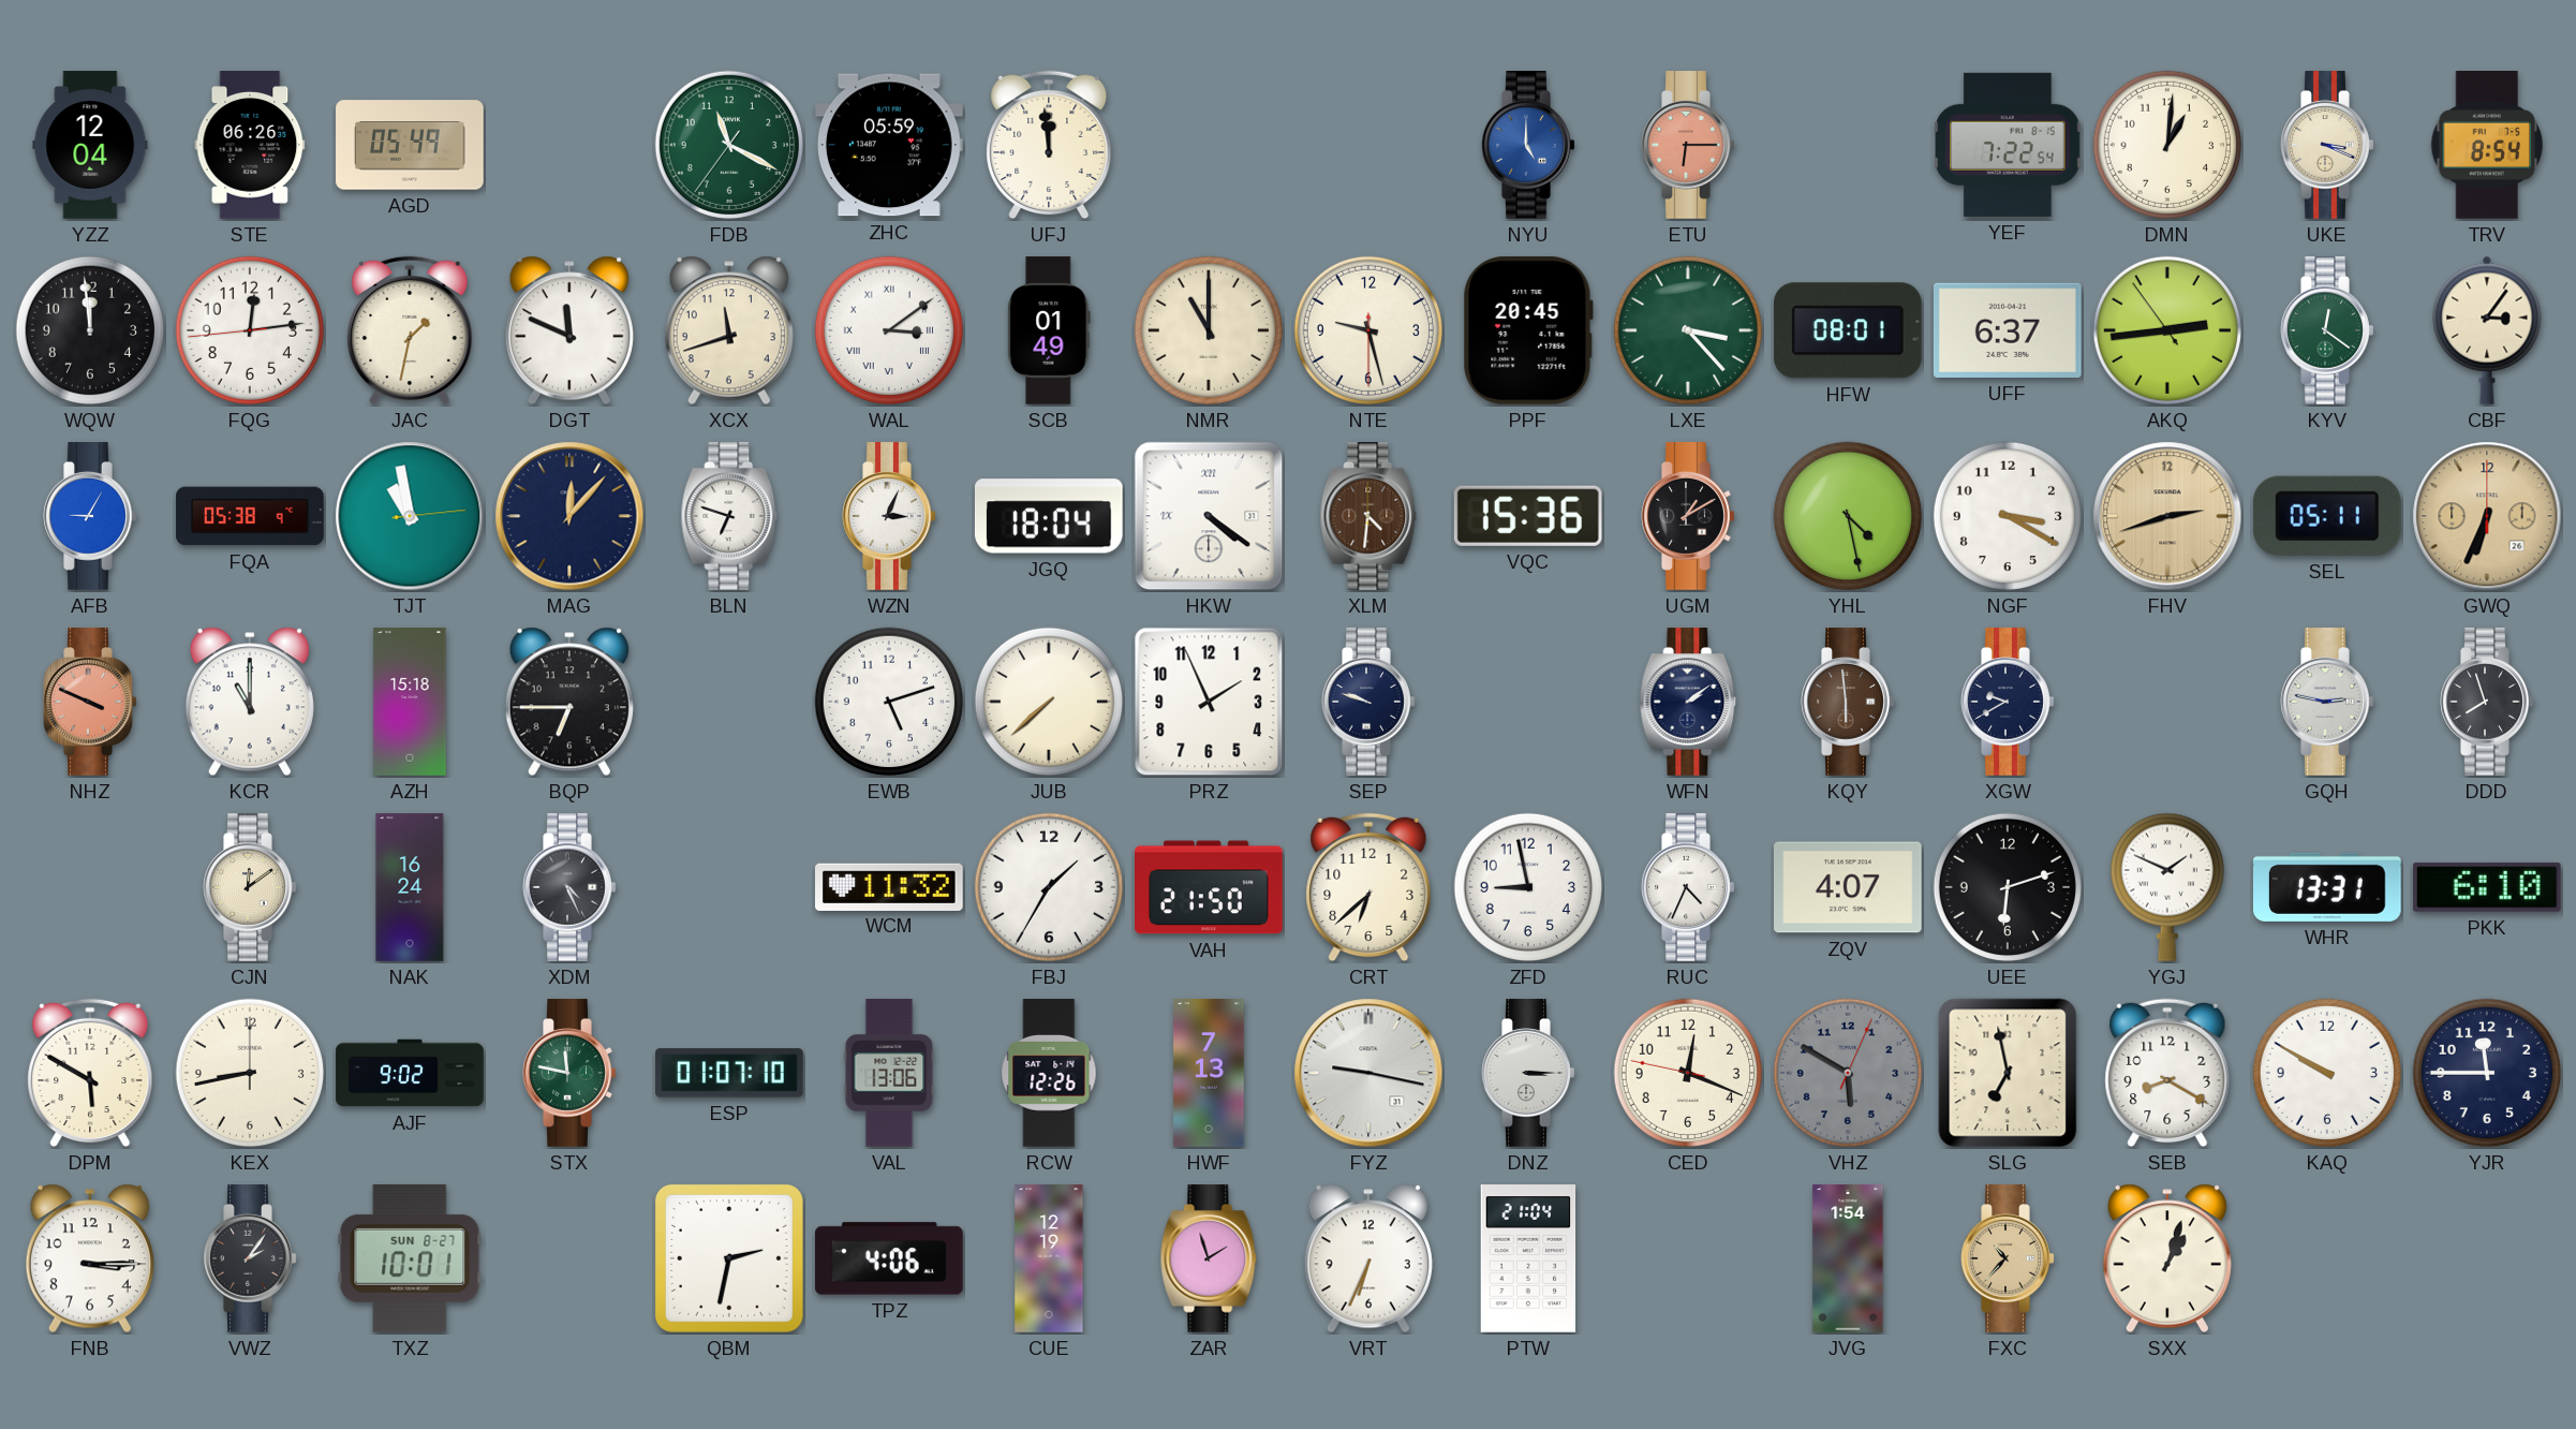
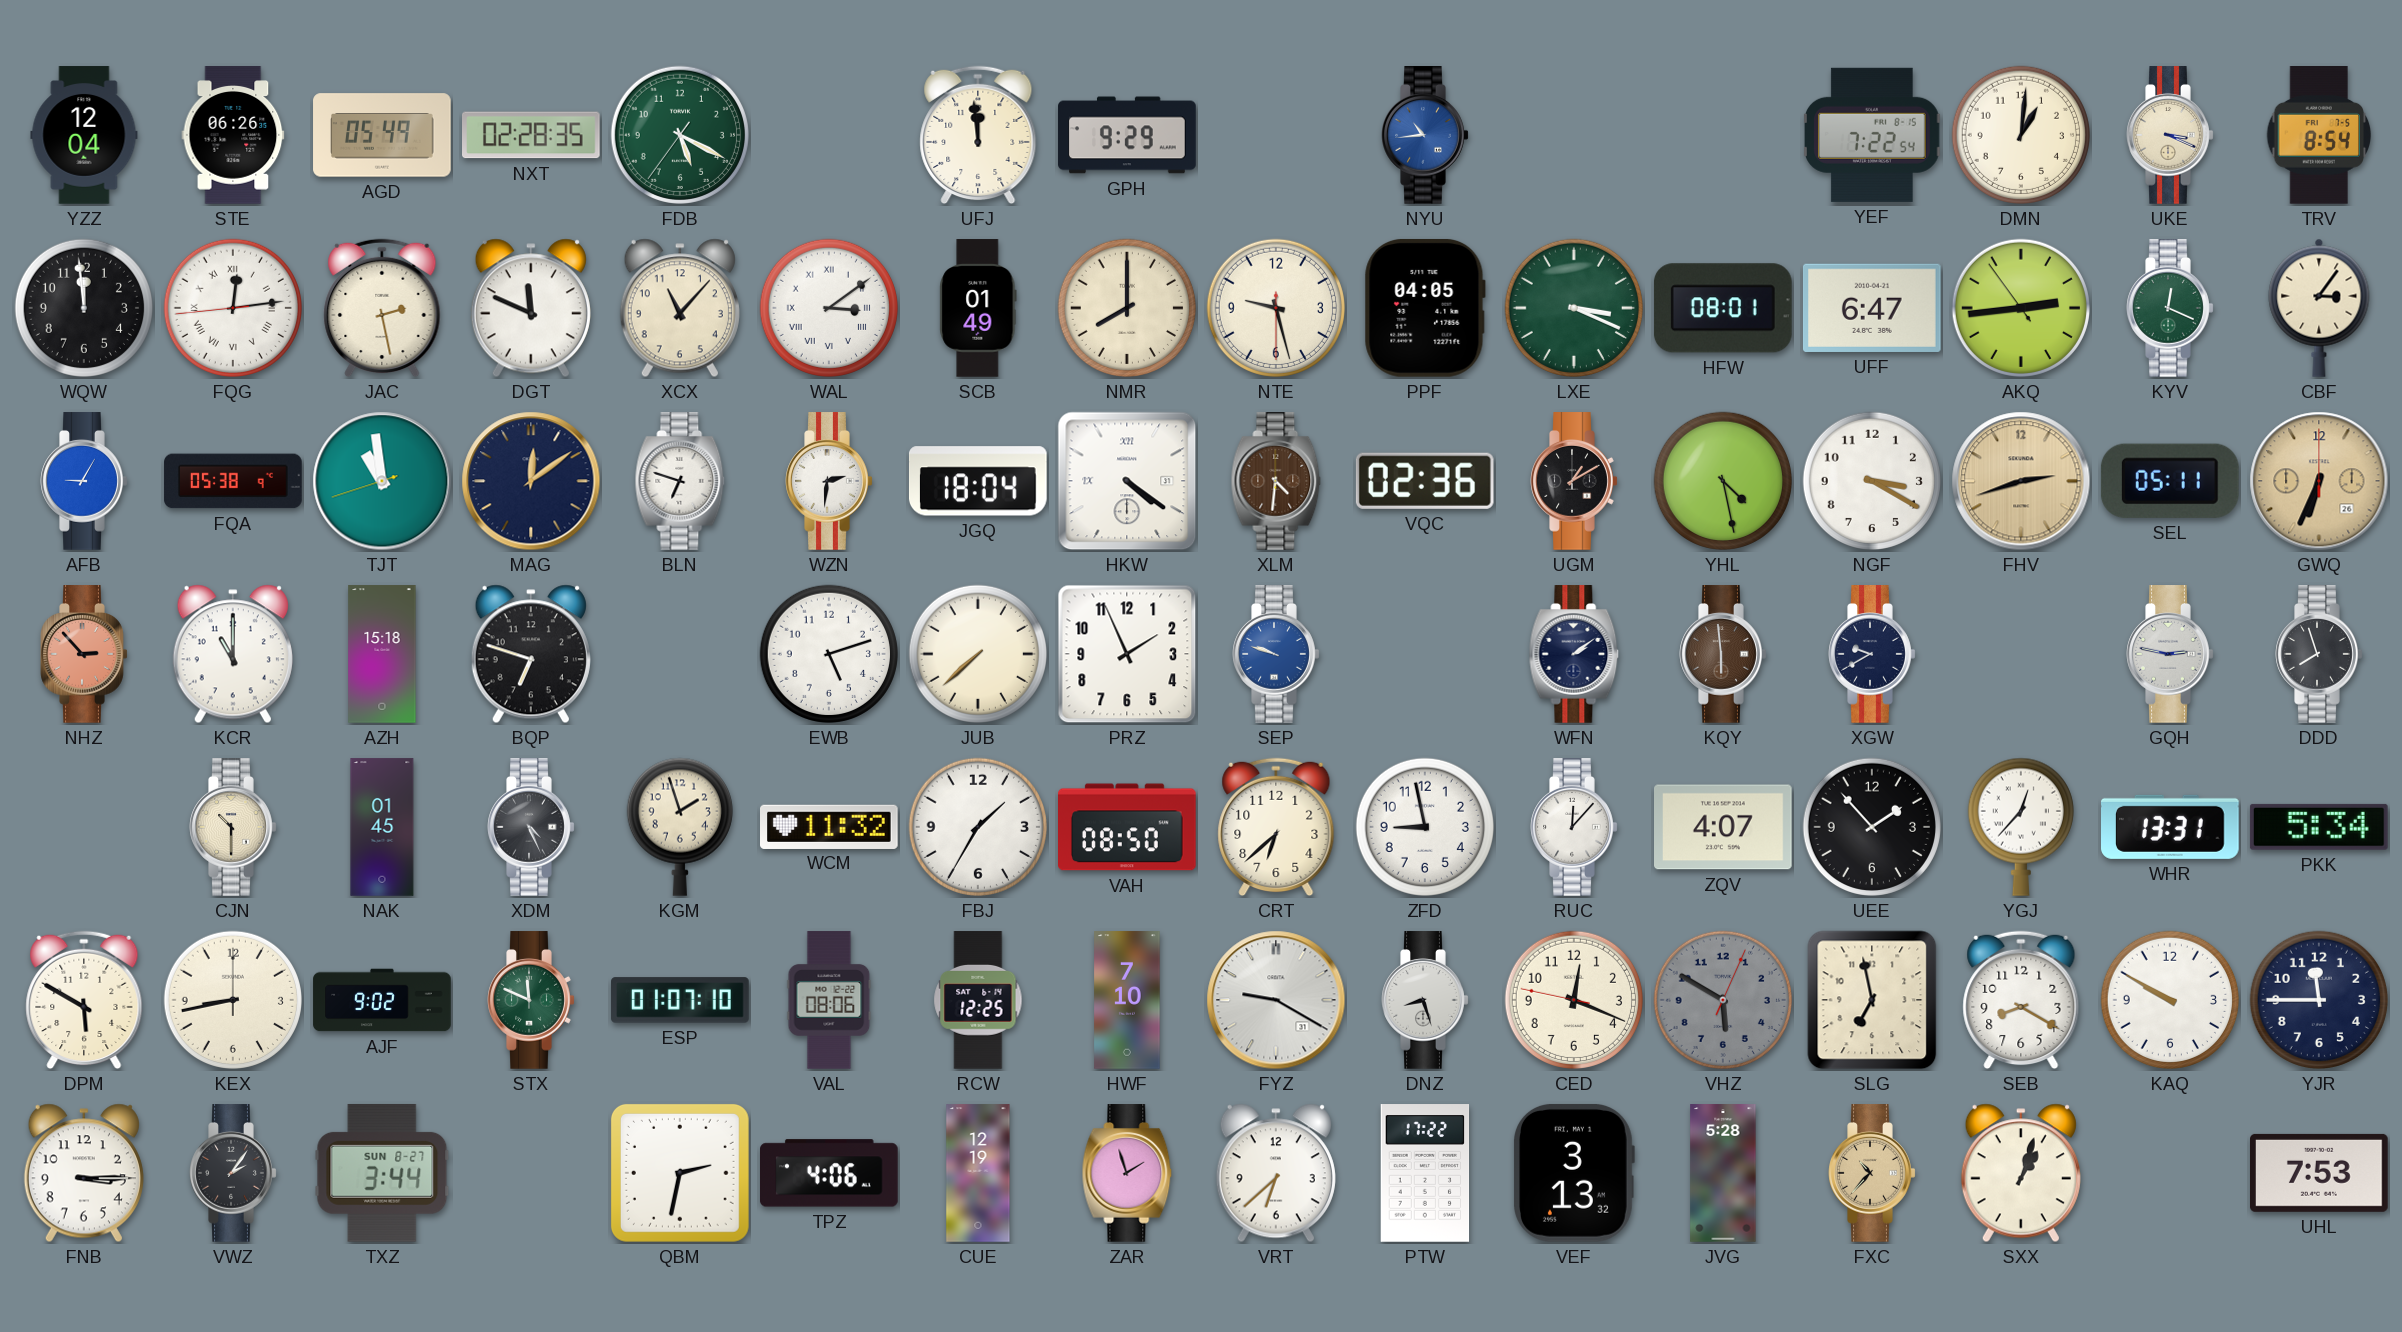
NXT: none -> 02:28 (532, 135)
FDB: 11:19 -> 5:19 (680, 135)
ZHC: 05:59 -> none (890, 145)
GPH: none -> 9:29 (1127, 135)
NYU: 5:00 -> 10:44 (1425, 135)
ETU: 6:15 -> none (1688, 145)
FQG numerals: Arabic -> Roman (233, 308)
JAC: 1:32 -> 2:28 (382, 308)
XCX: 11:42 -> 11:07 (680, 308)
NMR: 11:00 -> 8:00 (1127, 308)
PPF: 20:45 -> 04:05 (1425, 308)
LXE: 3:23 -> 3:19 (1574, 308)
UFF: 6:37 -> 6:47 (1872, 308)
KYV: 12:21 -> 12:19 (2170, 308)
TJT: 10:58:14 -> 10:58:42 (382, 481)
MAG: 12:07 -> 12:09 (531, 481)
WZN: 3:04 -> 2:31 (829, 481)
VQC: 15:36 -> 02:36 (1425, 481)
NHZ: 3:49 -> 2:53 (84, 654)
BQP: 6:45 -> 6:48 (531, 654)
SEP dial: navy -> blue (1276, 654)
CJN: 12:09 -> 10:30 (233, 827)
NAK: 16:24 -> 01:45 (382, 827)
KGM: none -> 1:57 (680, 827)
VAH: 21:50 -> 08:50 (1128, 827)
RUC: 4:34 -> 12:07 (1574, 827)
UEE: 6:12 -> 1:53 (1872, 827)
YGJ: 1:49 -> 12:37 (2021, 827)
PKK: 6:10 -> 5:34 (2319, 827)
STX: 11:47 -> 11:49 (531, 1000)
VAL: 13:06 -> 08:06 (829, 1000)
RCW: 12:26 -> 12:25 (978, 1000)
HWF: 7:13 -> 7:10 (1127, 1000)
FYZ: 9:17 -> 9:20 (1276, 1000)
DNZ: 3:15 -> 8:27 (1425, 1000)
TXZ: 10:01 -> 3:44 (382, 1173)
VRT: 6:34 -> 6:38 (1276, 1173)
PTW: 21:04 -> 17:22 (1425, 1173)
VEF: none -> 3:13 (1574, 1173)
JVG: 1:54 -> 5:28 (1723, 1173)
UHL: none -> 7:53 (2320, 1173)
